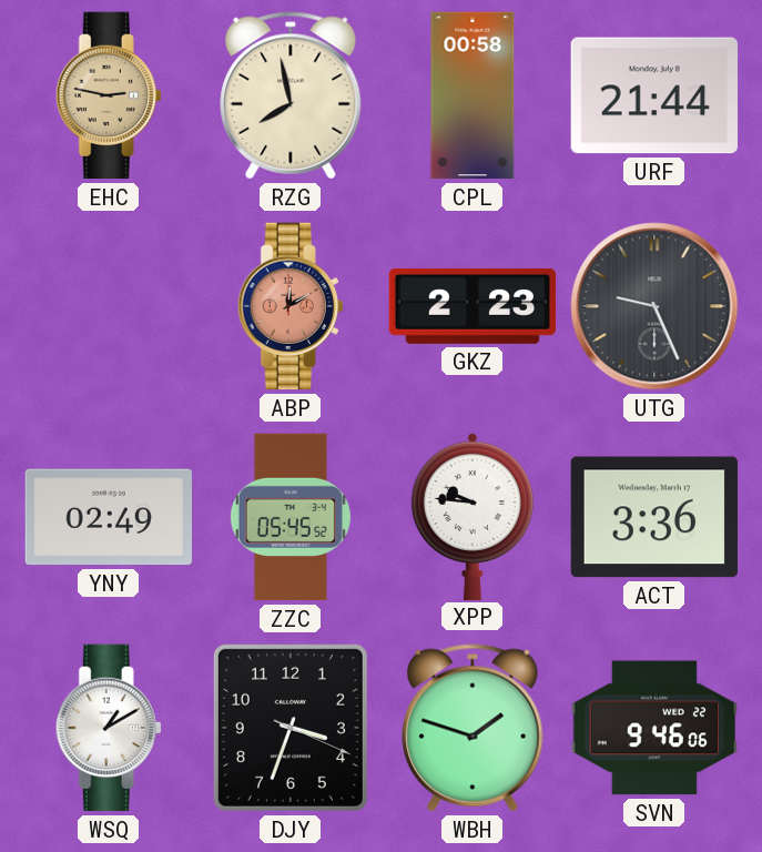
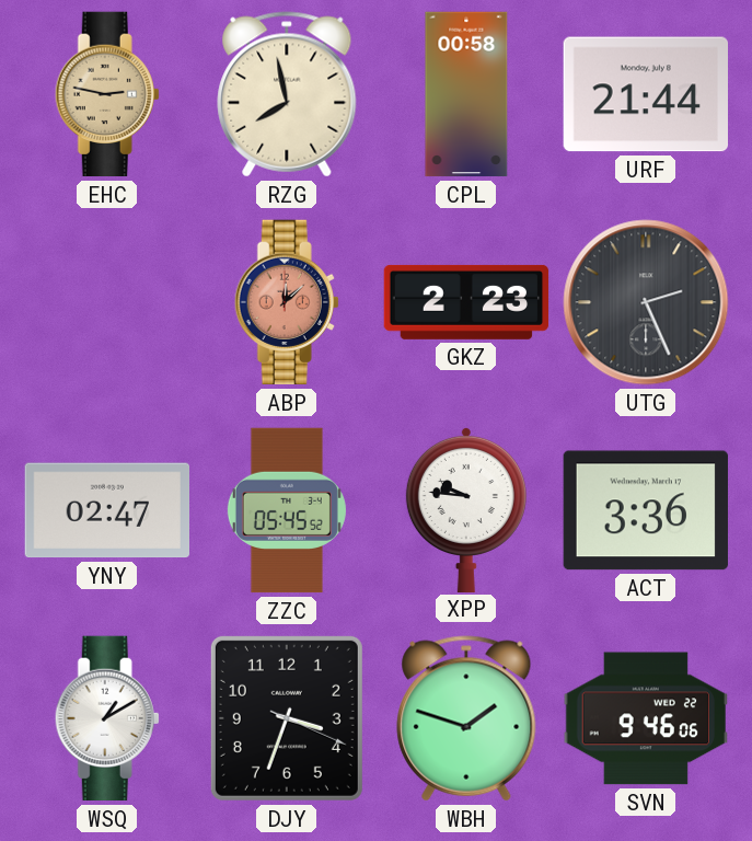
ABP: 12:10 -> 12:08 (287, 302)
UTG: 9:26 -> 2:26 (646, 302)
YNY: 02:49 -> 02:47 (106, 510)
